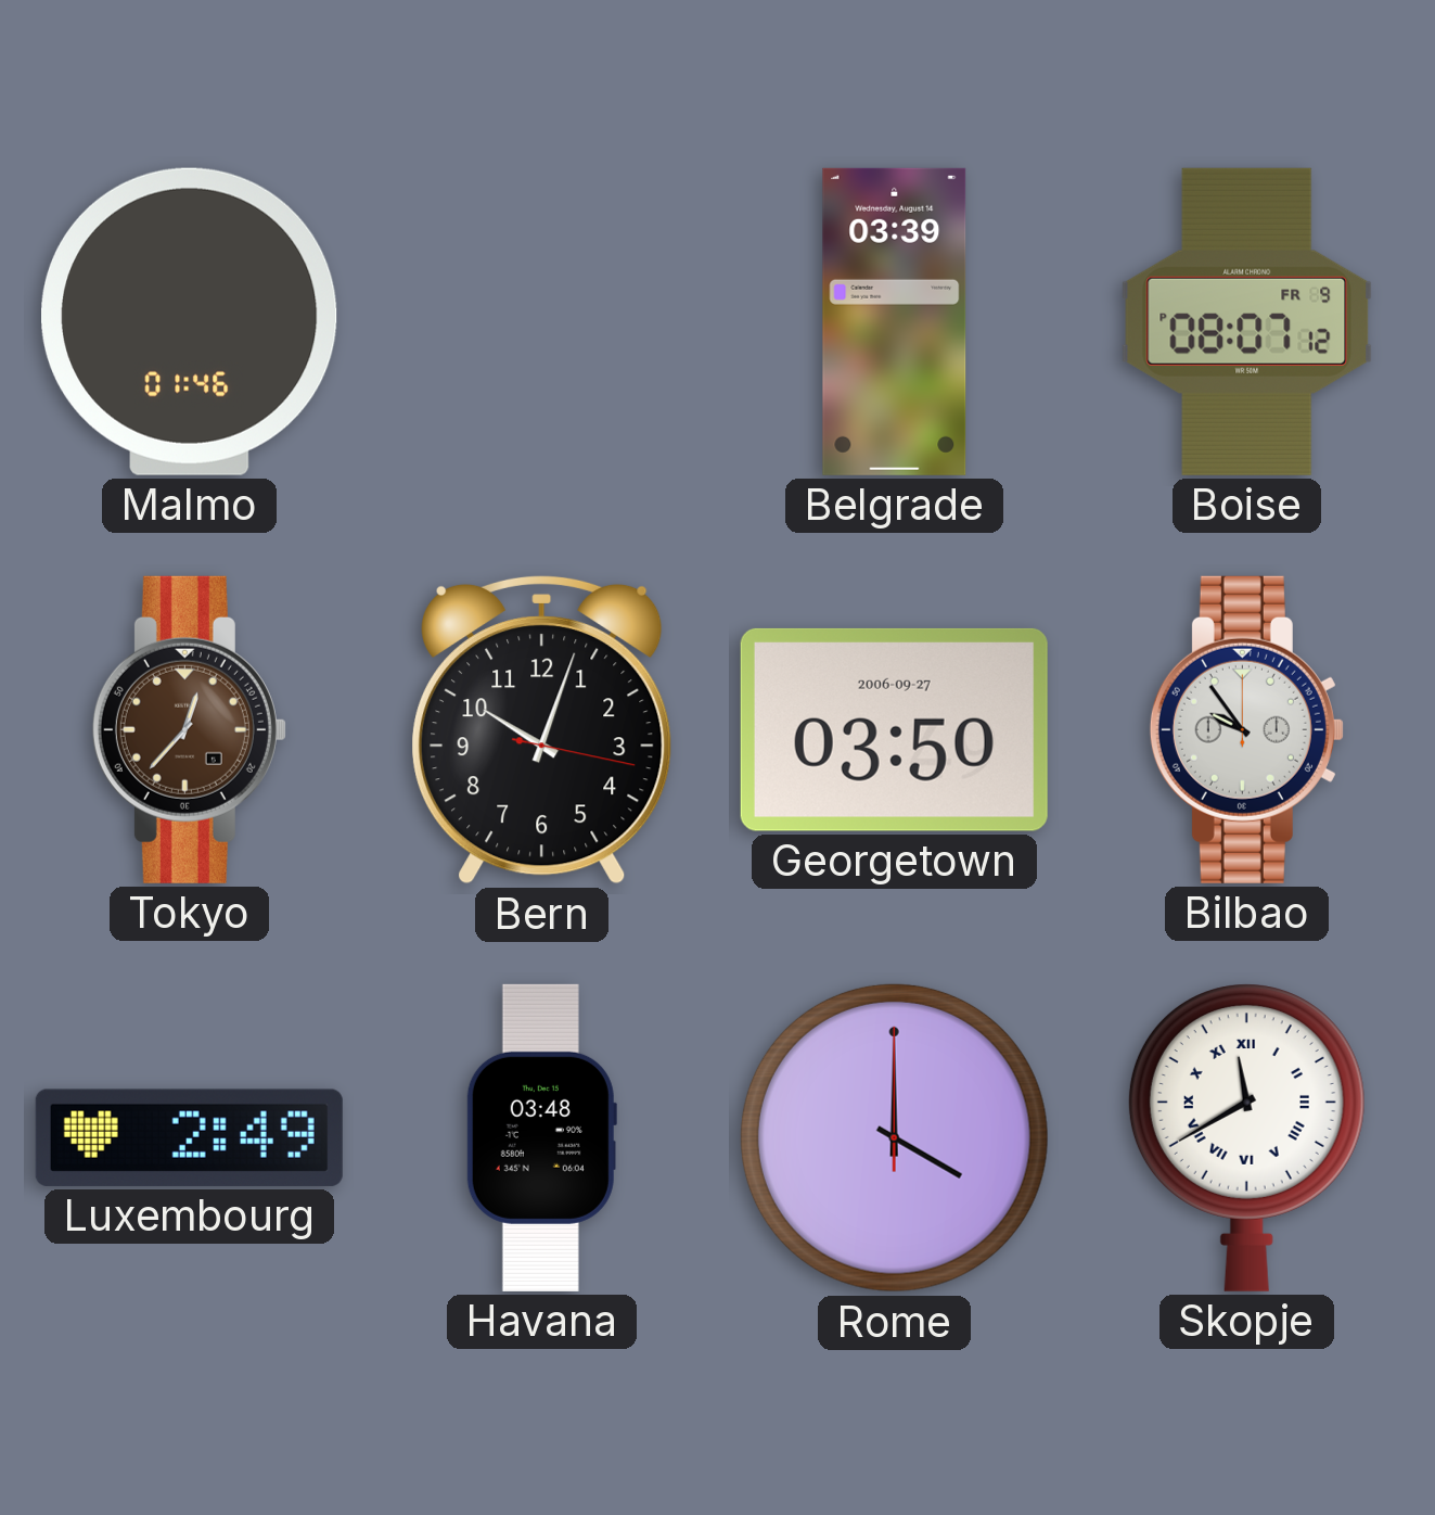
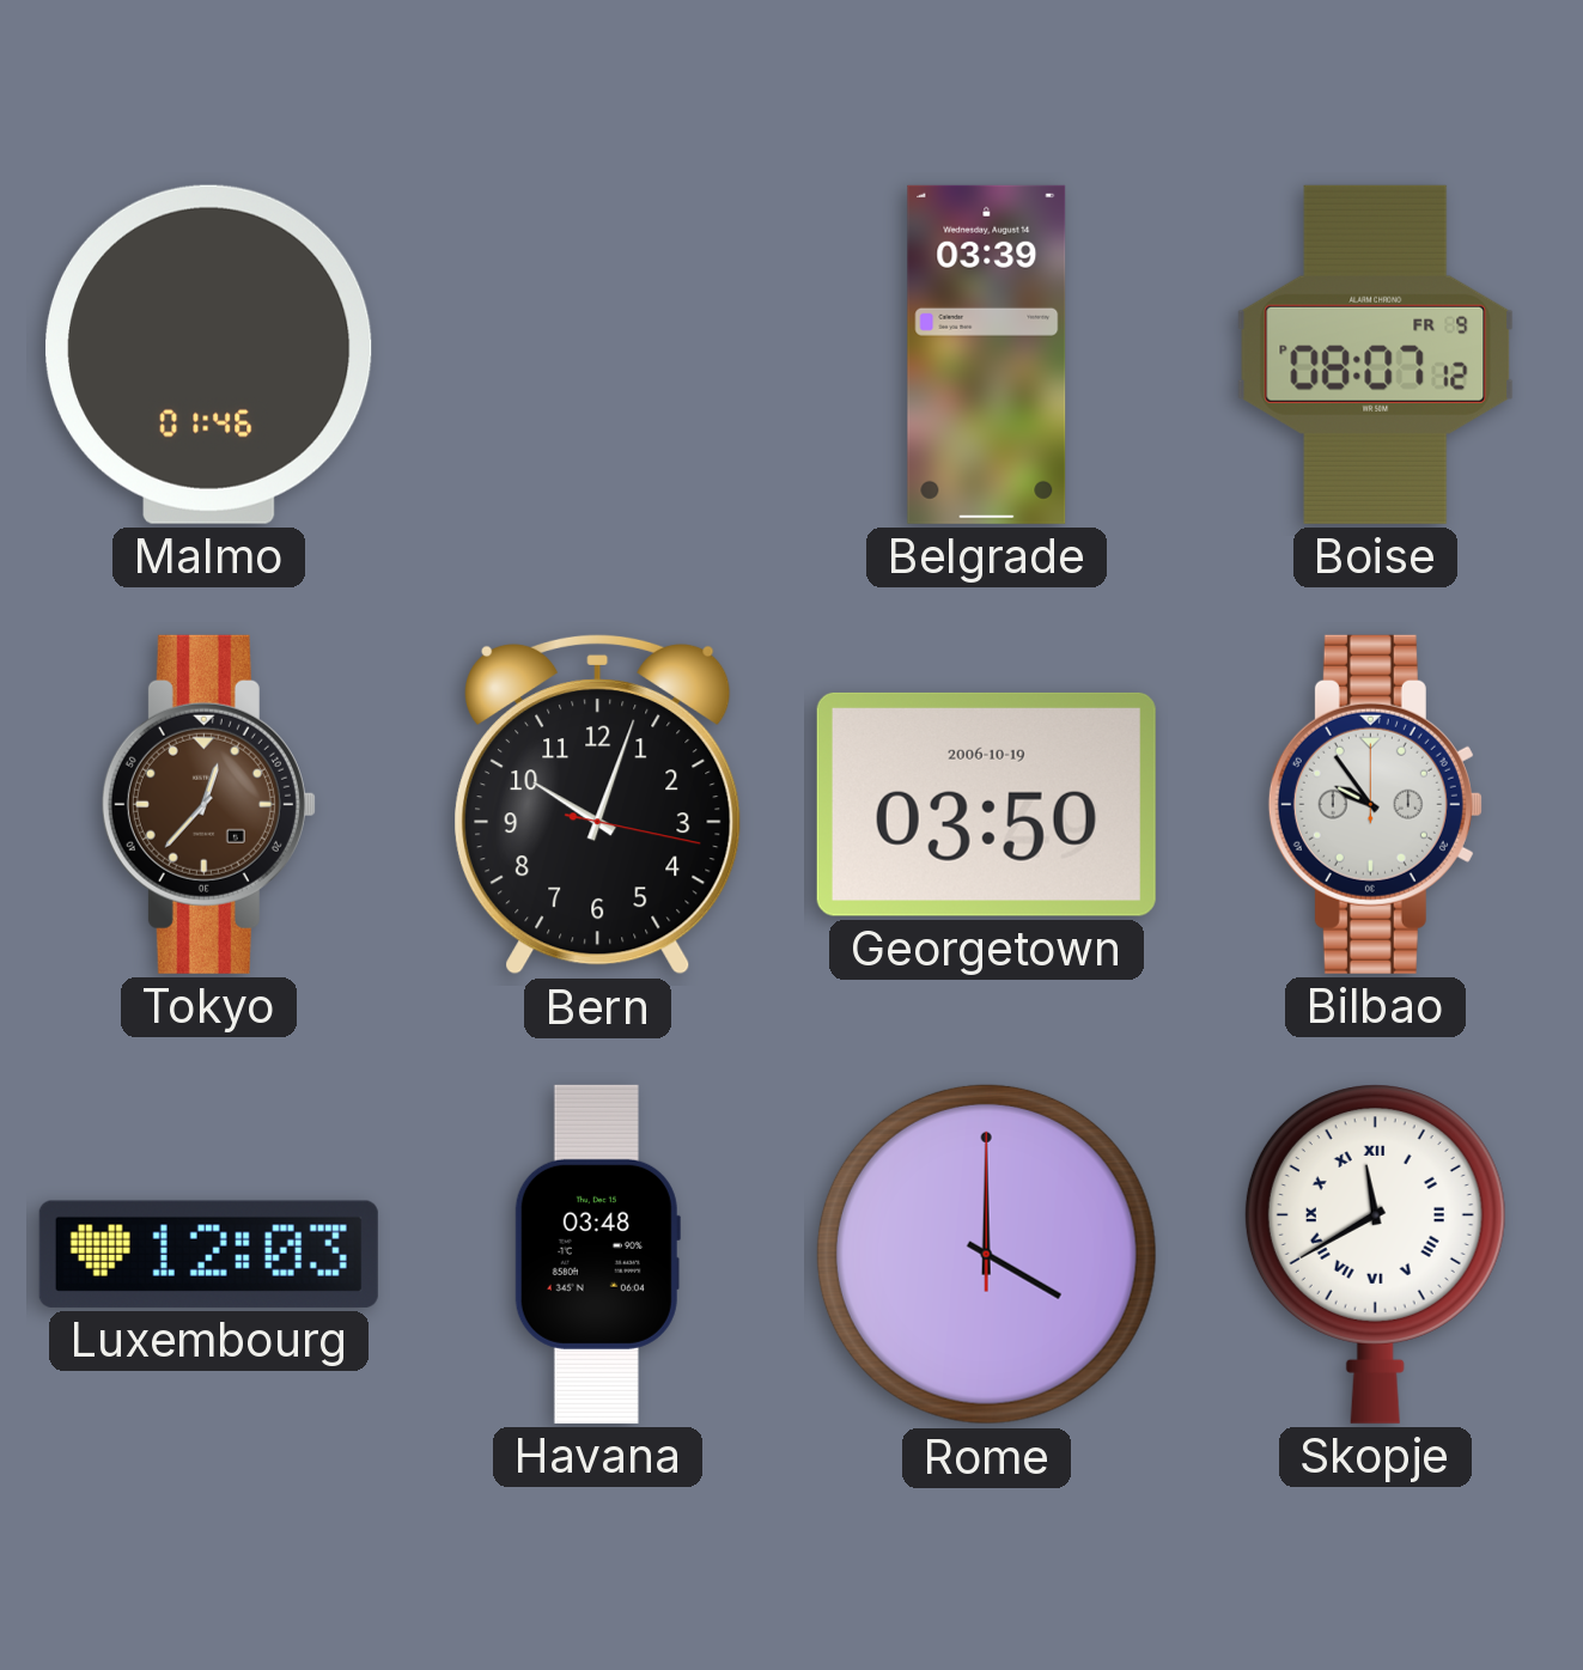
Georgetown date: 2006-09-27 -> 2006-10-19 (986, 804)
Luxembourg: 2:49 -> 12:03 (208, 1254)
